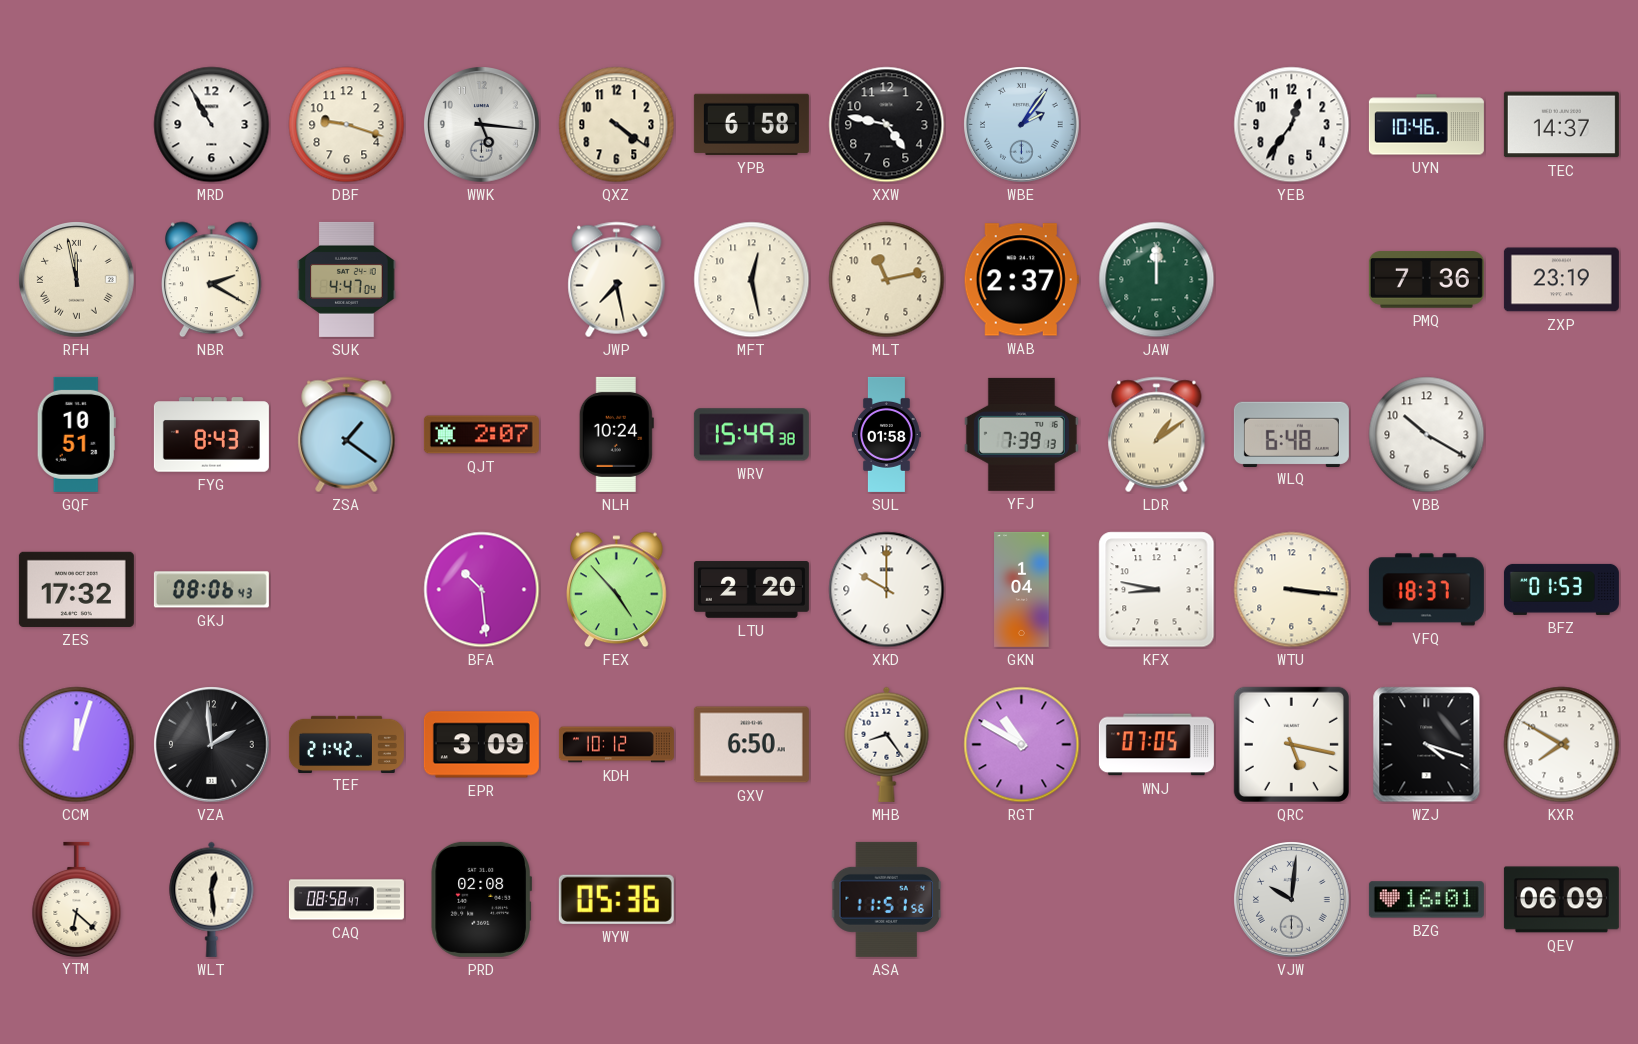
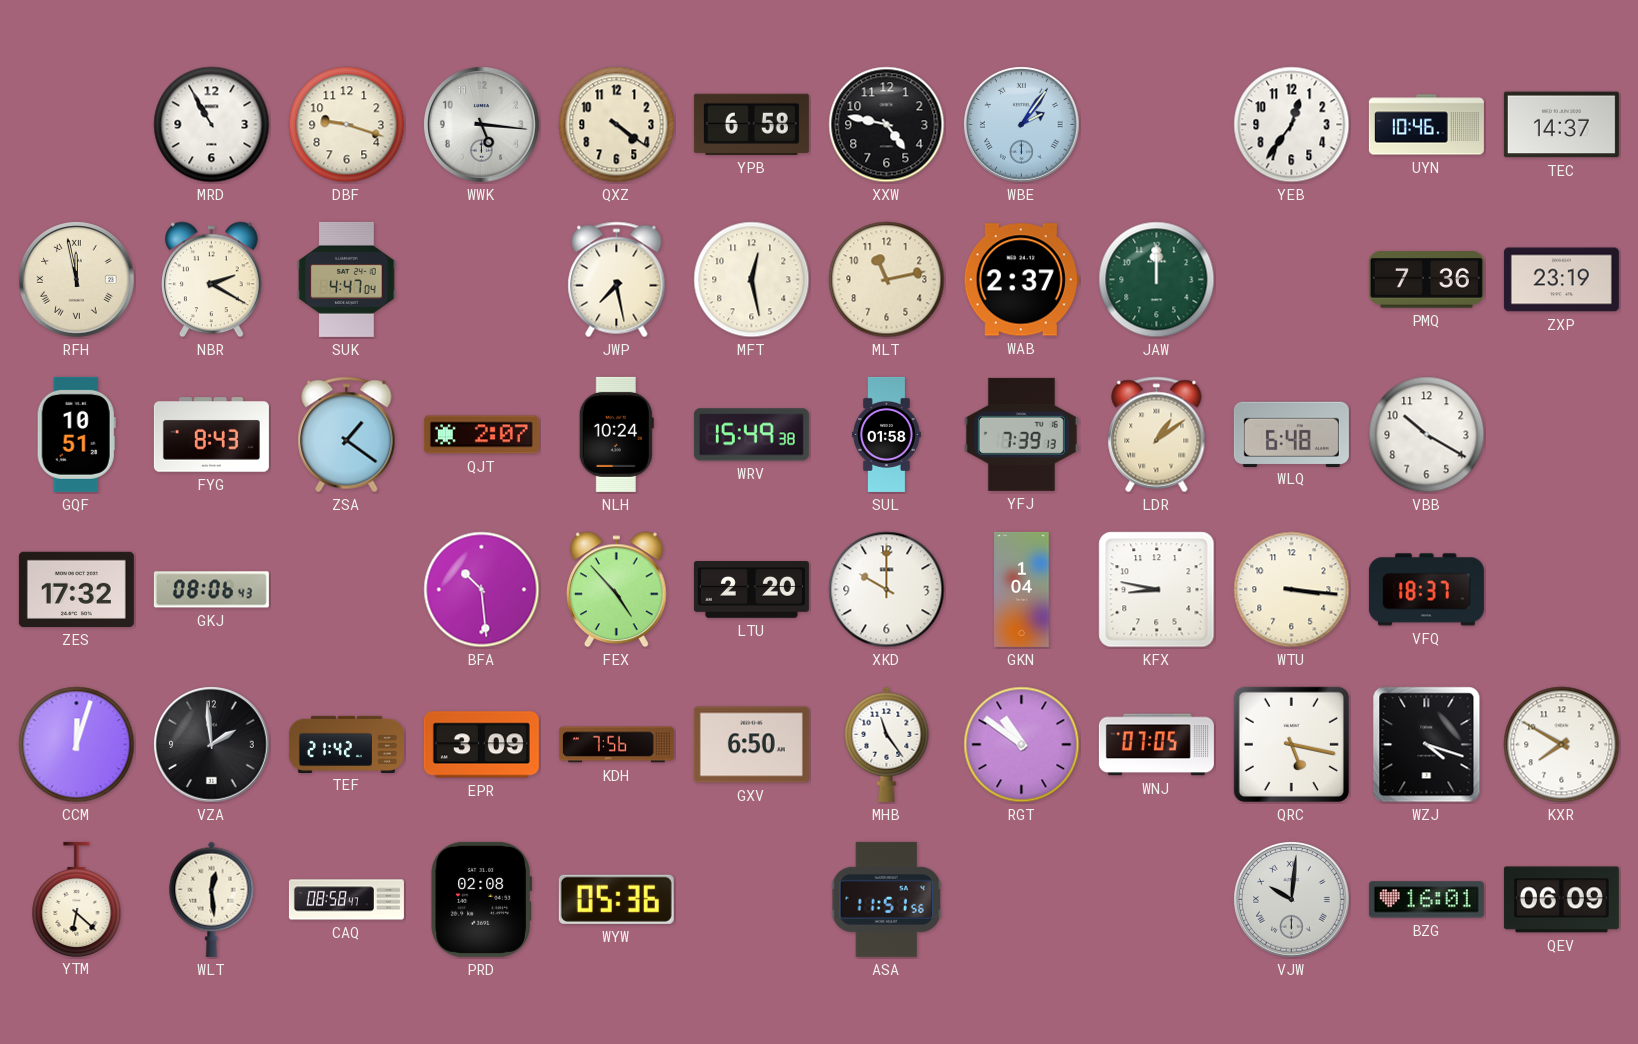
BFZ: 01:53 -> none (1561, 589)
KDH: 10:12 -> 7:56 (616, 745)
MHB: 8:24 -> 11:24 (887, 744)
RGT: 10:50 -> 10:51 (1022, 745)
